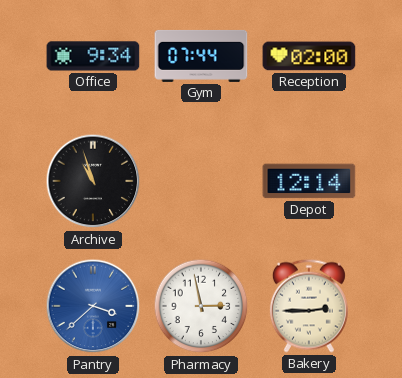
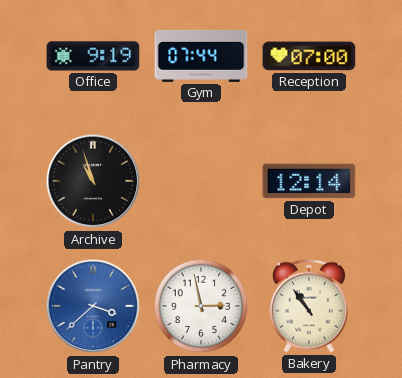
Office: 9:34 -> 9:19 (93, 56)
Reception: 02:00 -> 07:00 (309, 56)
Bakery: 2:45 -> 10:54 (309, 306)
